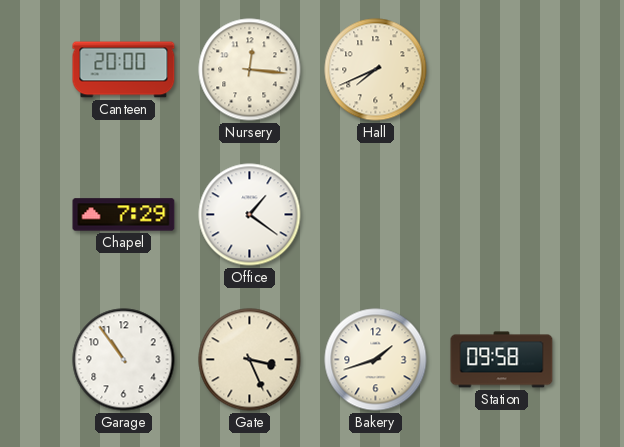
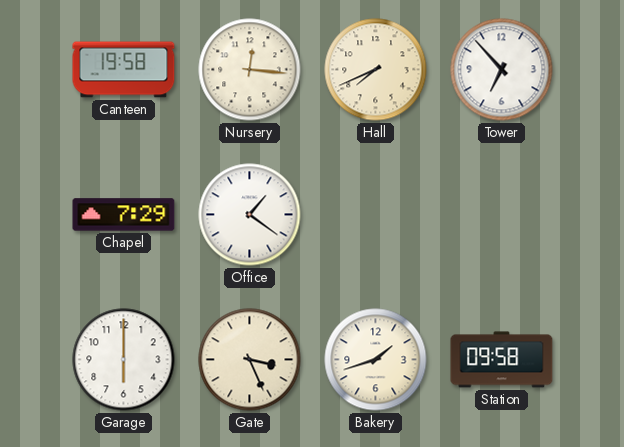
Canteen: 20:00 -> 19:58 (124, 70)
Tower: none -> 6:53 (502, 70)
Garage: 10:54 -> 6:00 (124, 360)
